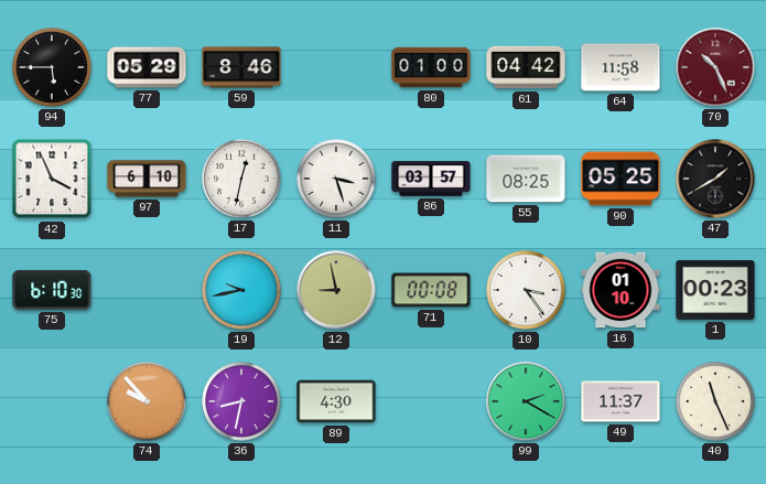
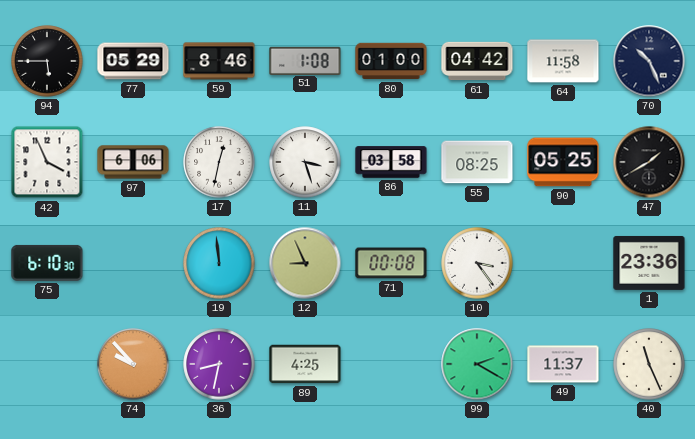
51: none -> 1:08 (305, 60)
70 dial: burgundy -> navy (649, 61)
97: 6:10 -> 6:06 (133, 162)
86: 03:57 -> 03:58 (391, 162)
19: 9:43 -> 11:59 (219, 263)
12: 8:58 -> 8:56 (305, 263)
16: 01:10 -> none (621, 290)
1: 00:23 -> 23:36 (649, 263)
89: 4:30 -> 4:25 (305, 364)
